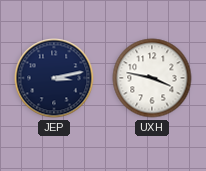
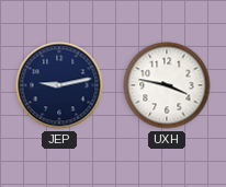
JEP: 3:13 -> 9:13 (59, 85)
